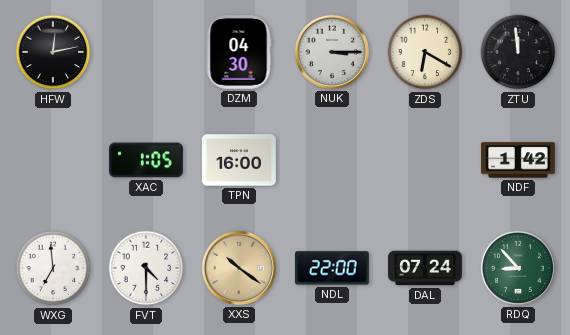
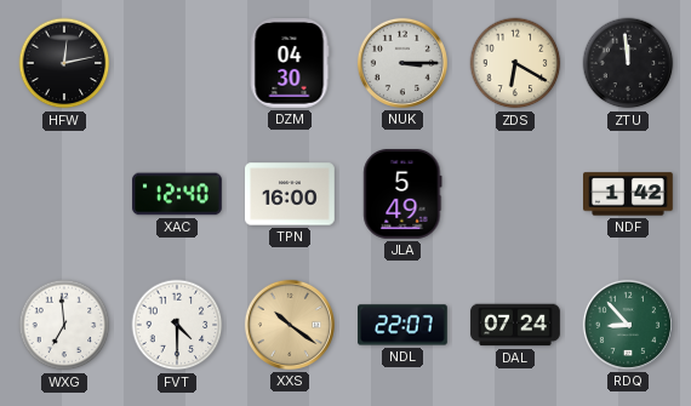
XAC: 1:05 -> 12:40 (178, 194)
JLA: none -> 5:49 (402, 194)
NDL: 22:00 -> 22:07 (404, 325)
